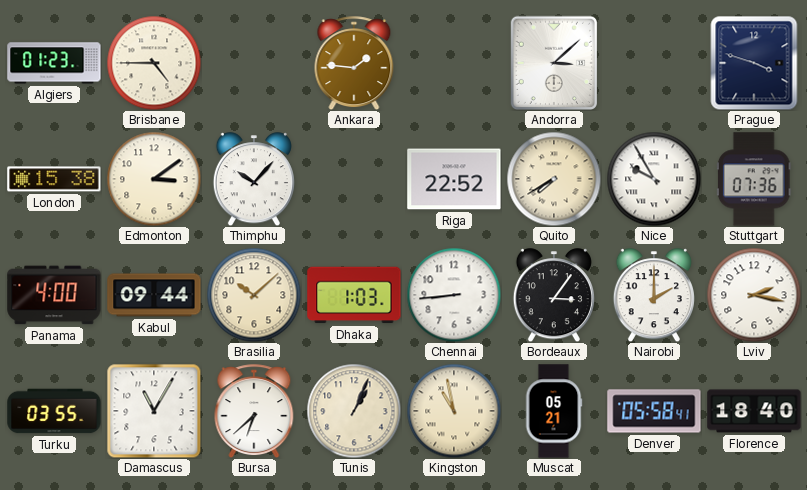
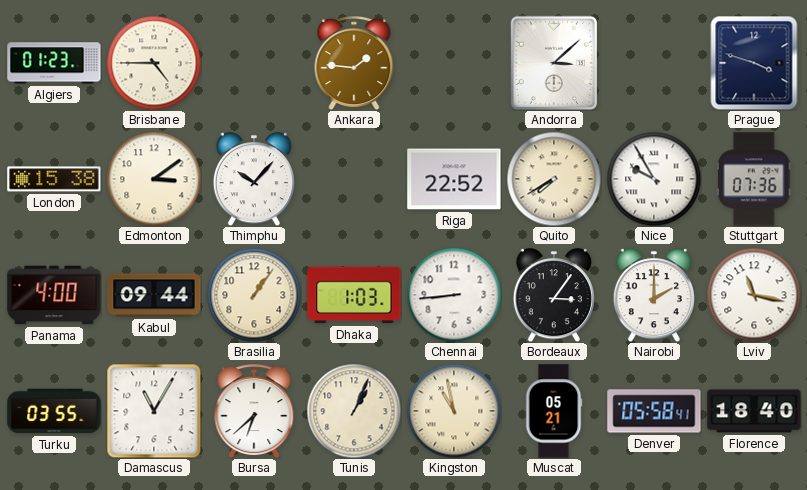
Brasilia: 10:08 -> 1:06 (254, 295)
Lviv: 2:17 -> 11:17 (754, 295)
